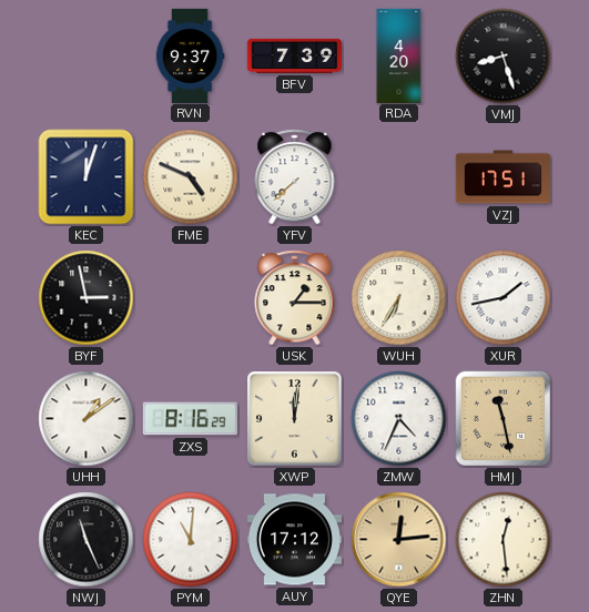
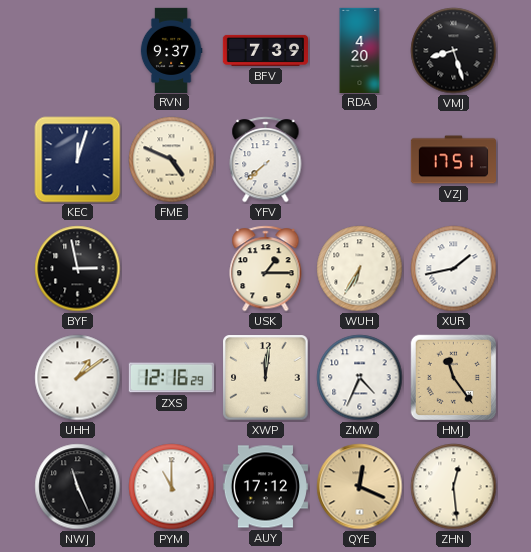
ZXS: 8:16 -> 12:16 (171, 378)
HMJ: 11:28 -> 11:24 (454, 378)
PYM: 11:01 -> 11:00 (172, 487)
QYE: 12:14 -> 12:19 (360, 487)
